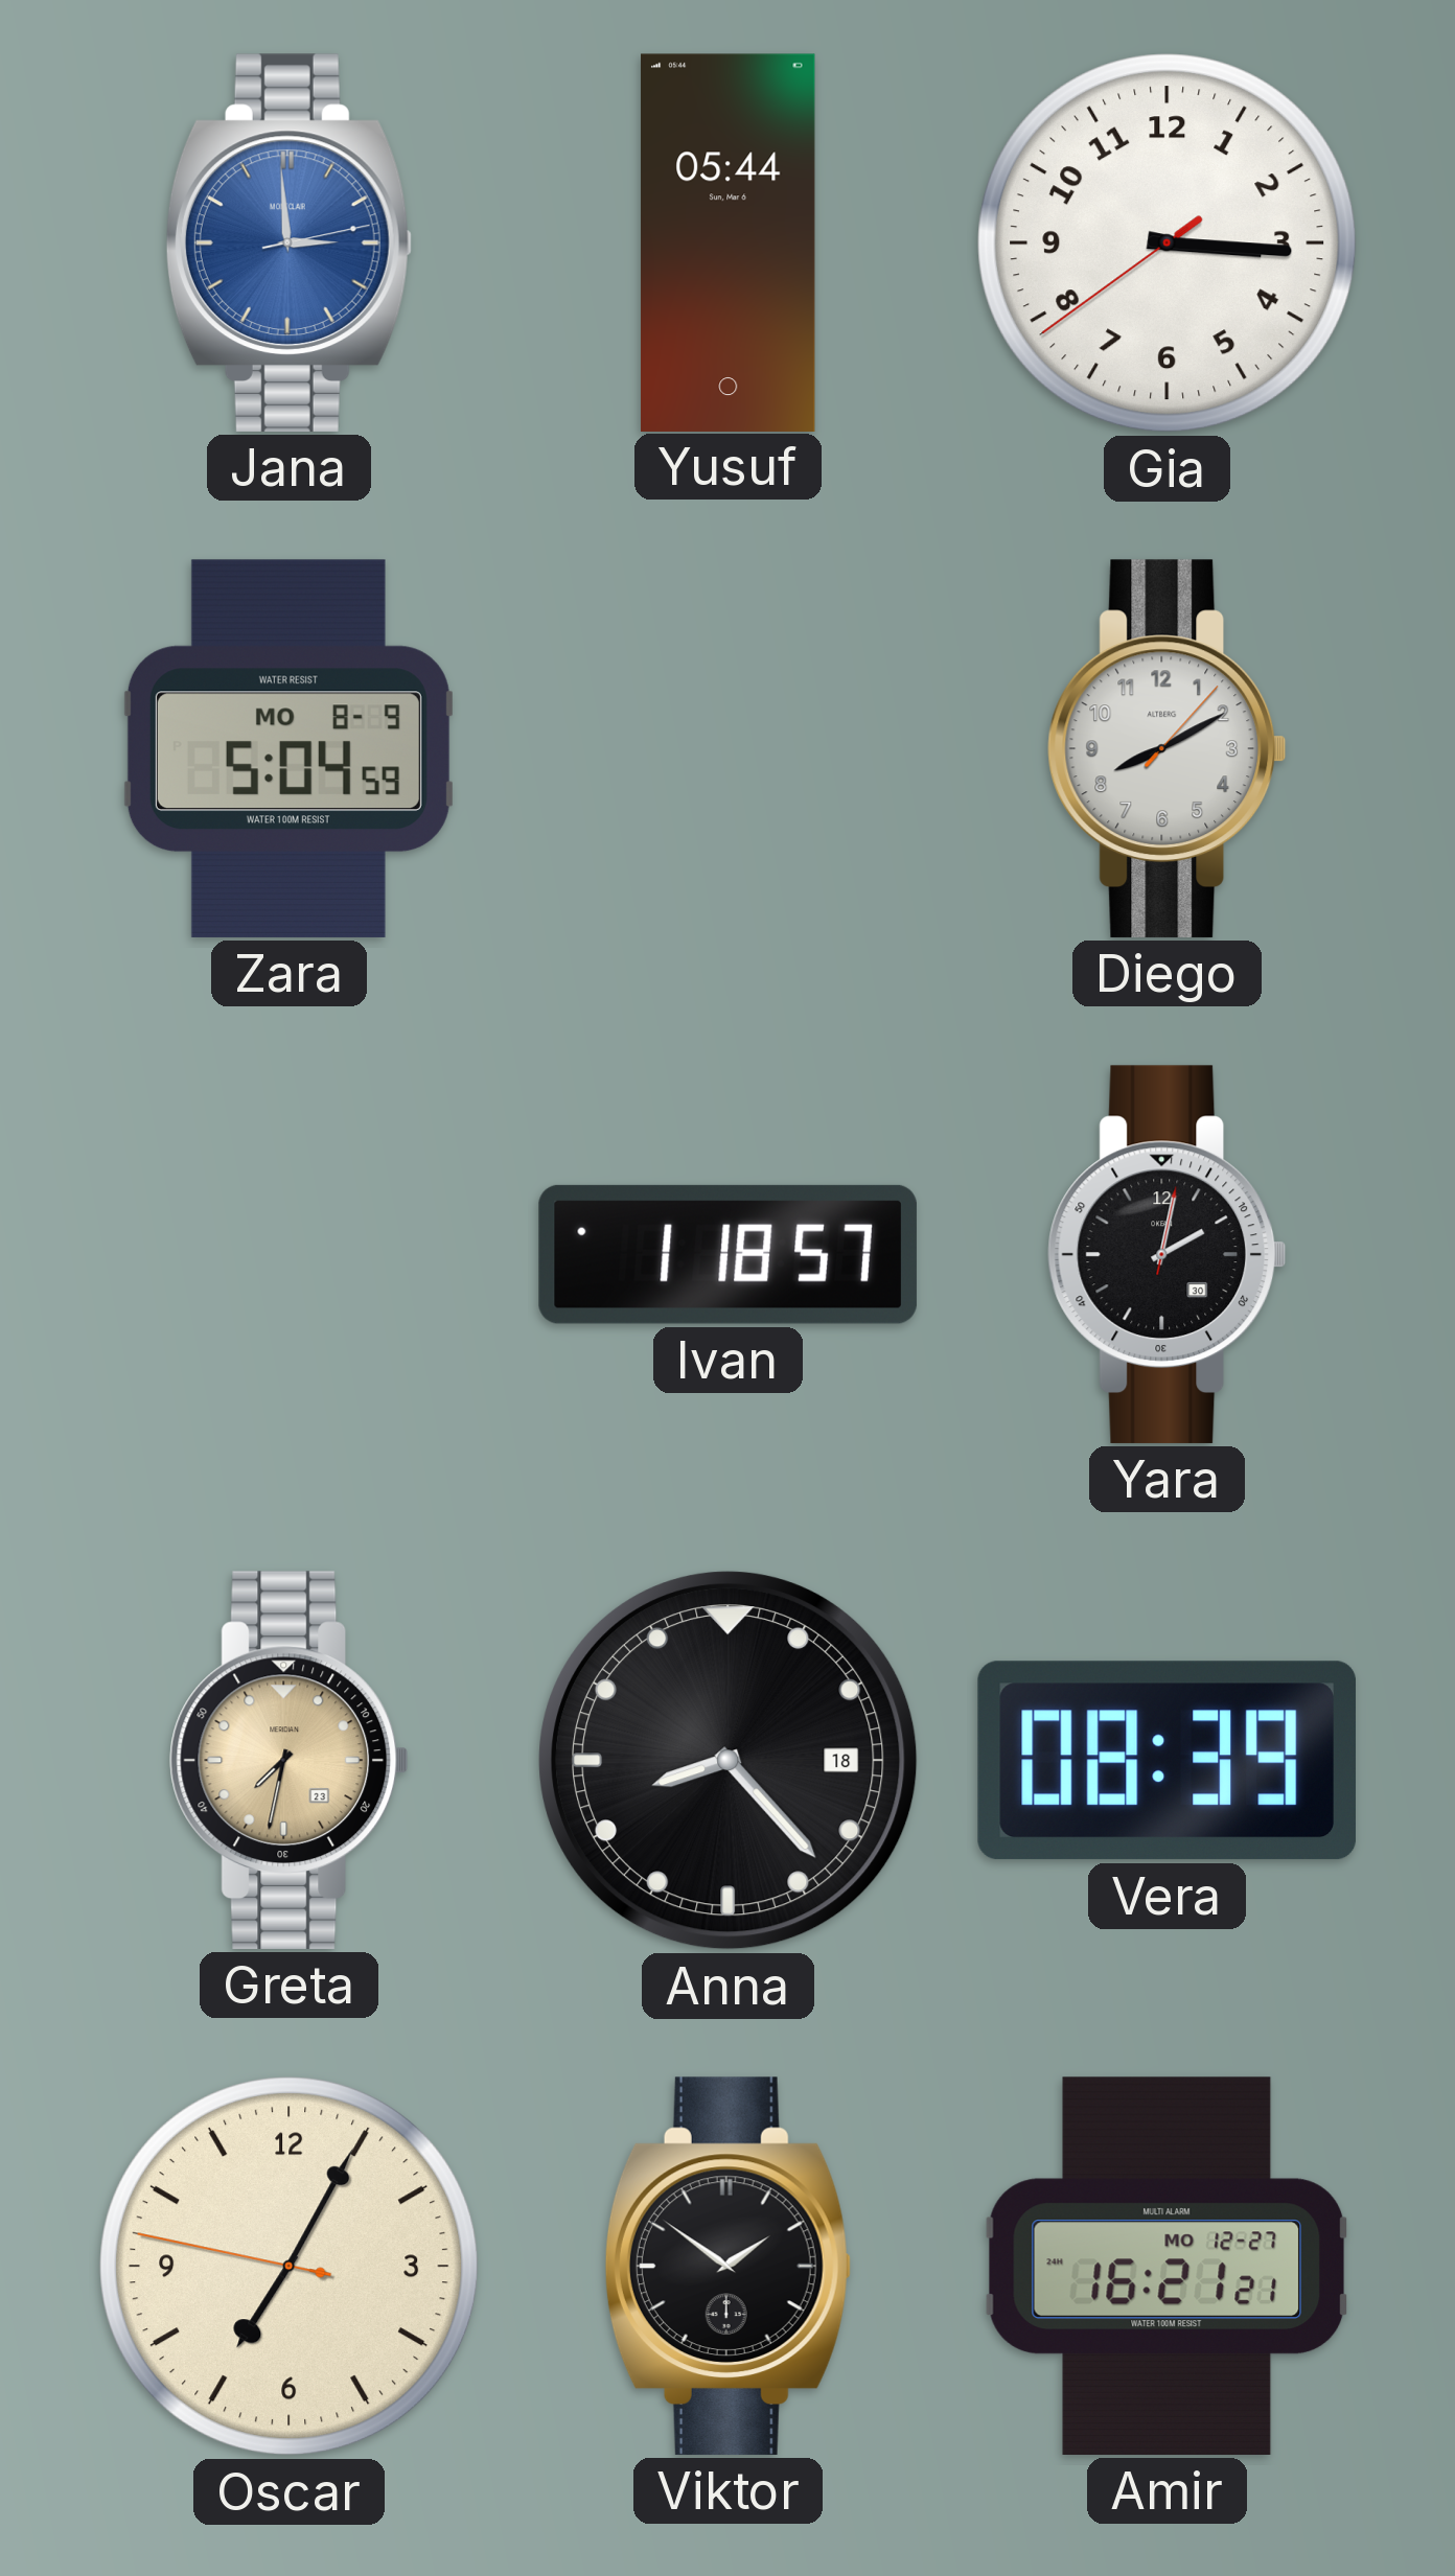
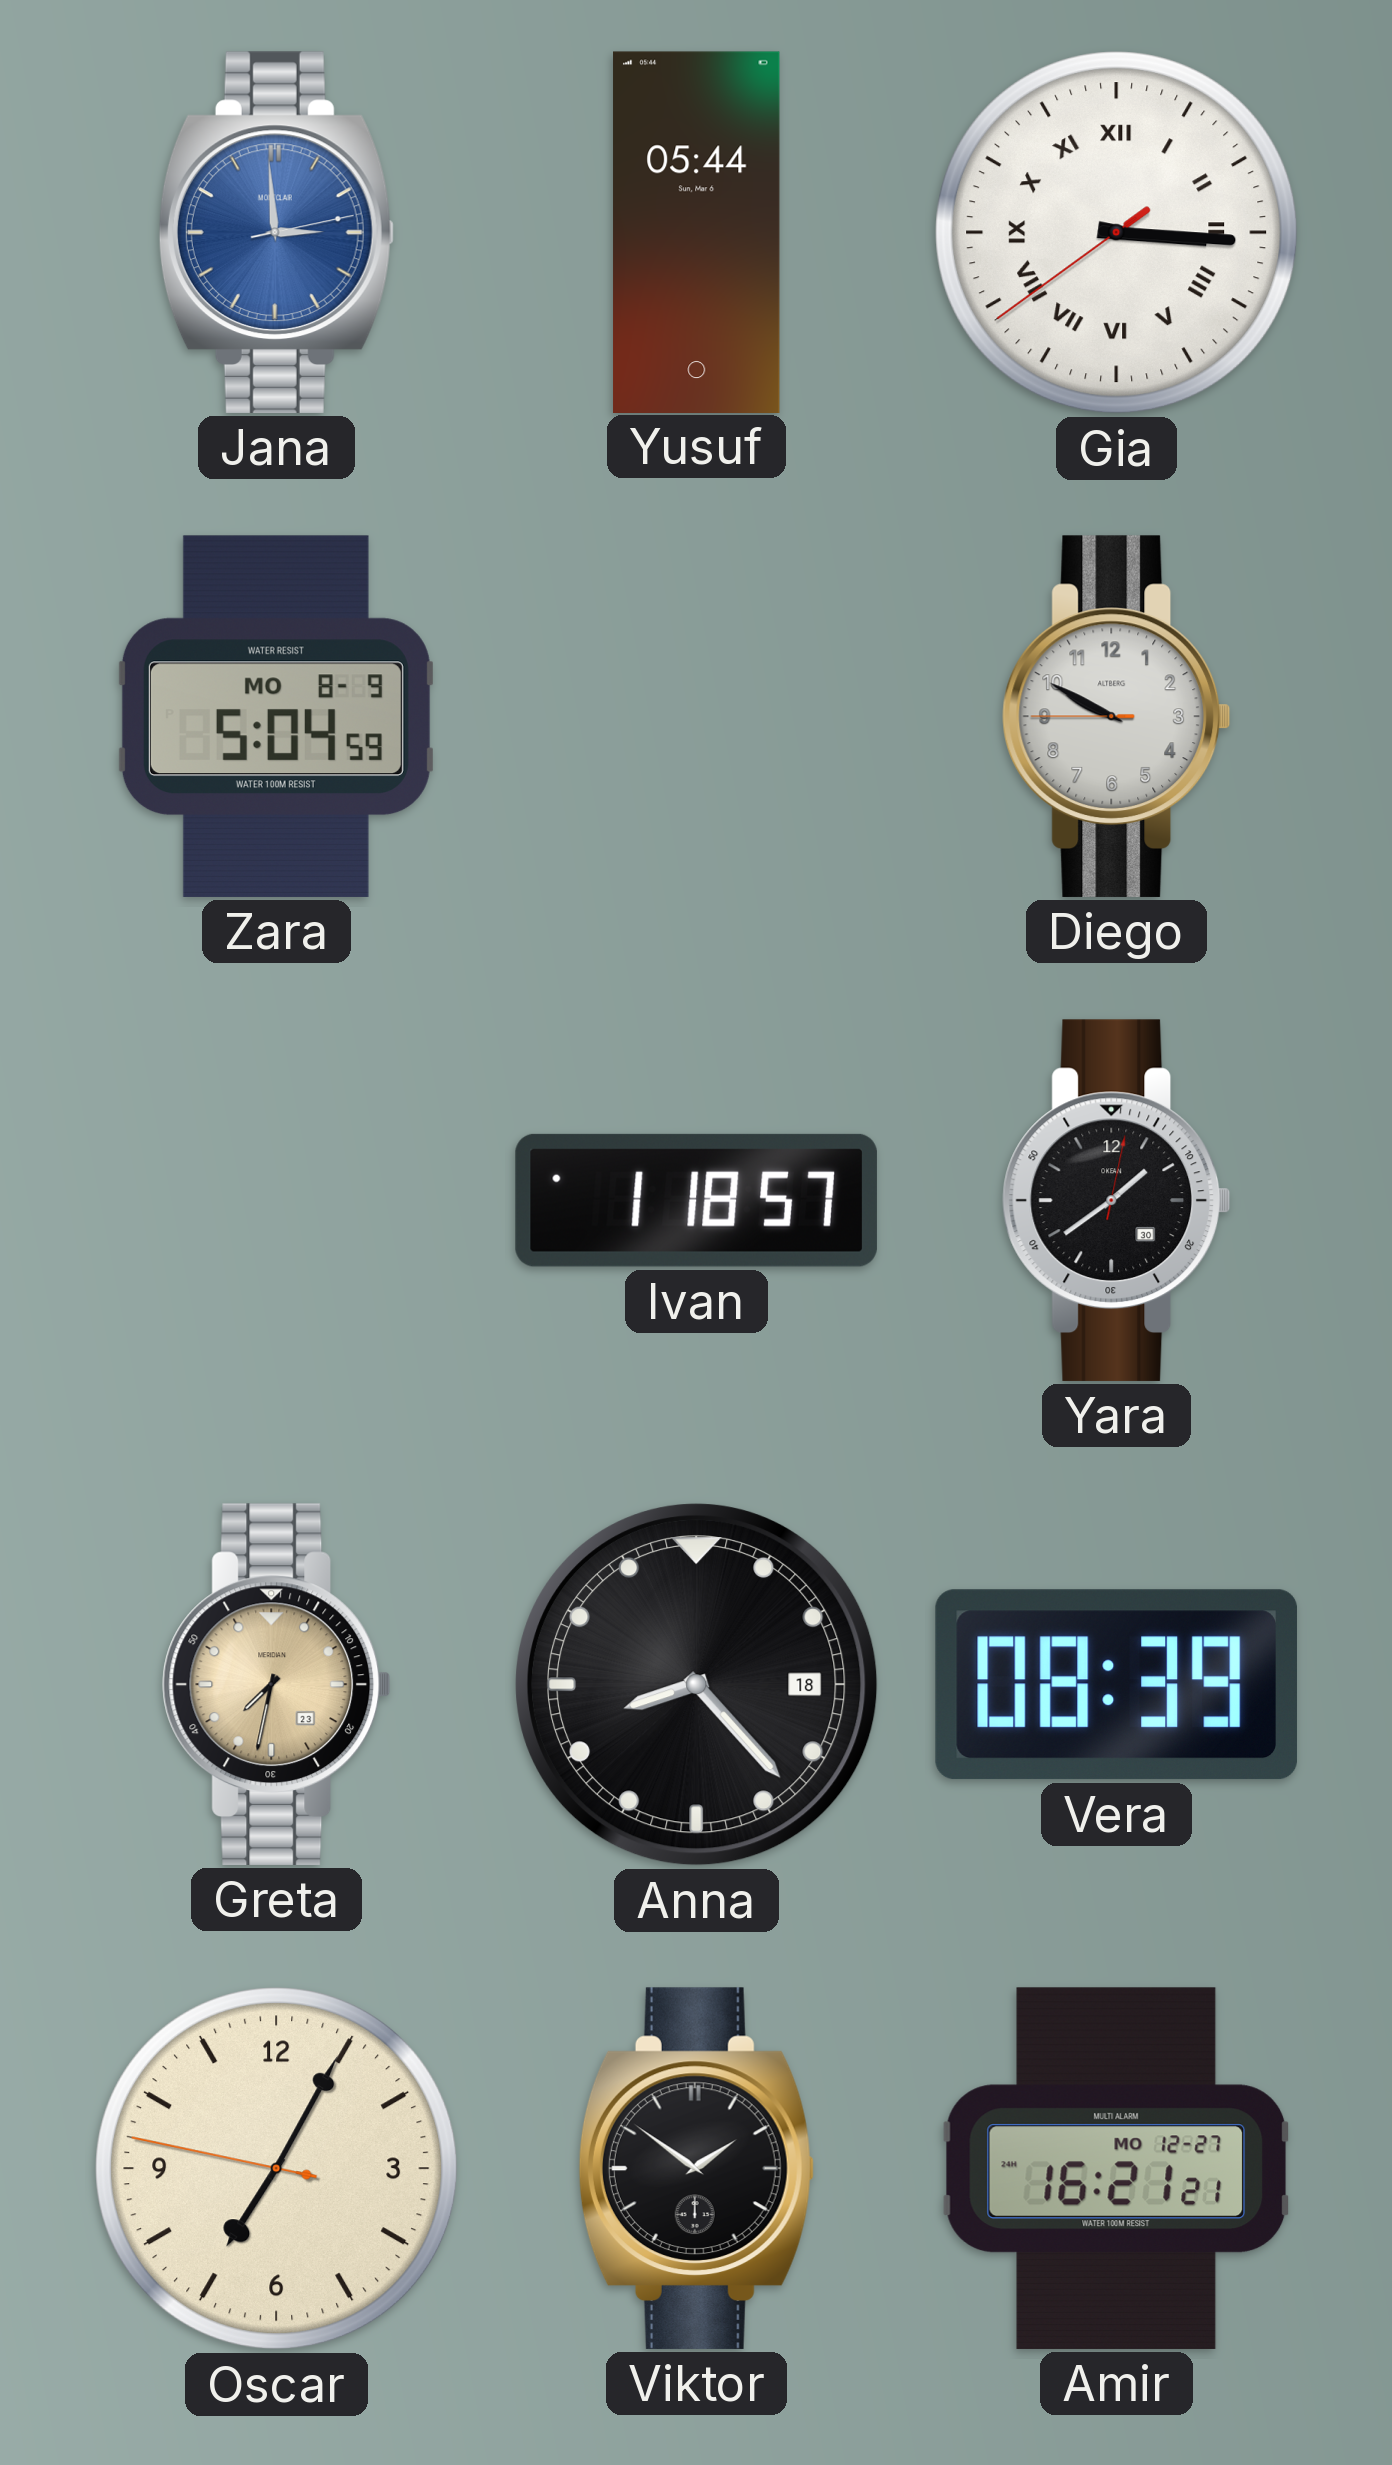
Gia numerals: Arabic -> Roman (1117, 233)
Diego: 8:10 -> 9:49 (1117, 716)
Yara: 2:02 -> 1:39 (1117, 1200)
